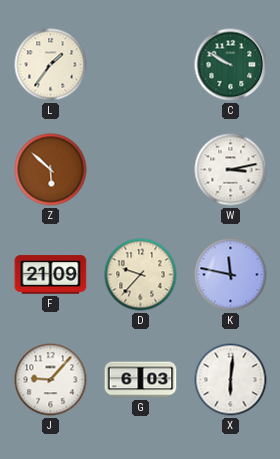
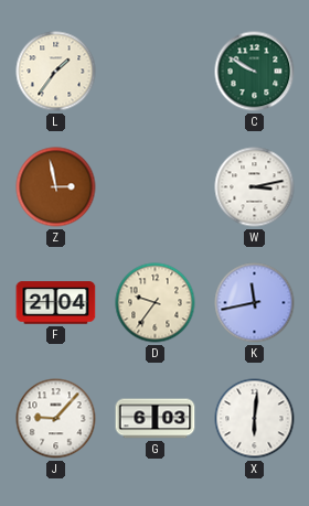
Z: 5:52 -> 2:58 (56, 187)
F: 21:09 -> 21:04 (56, 303)
D: 9:37 -> 9:36 (156, 303)
K: 11:47 -> 11:43 (255, 303)
